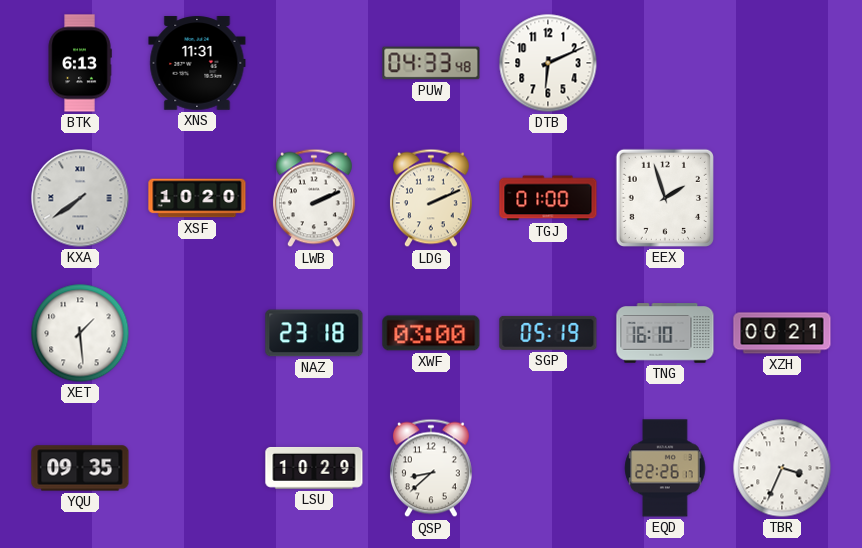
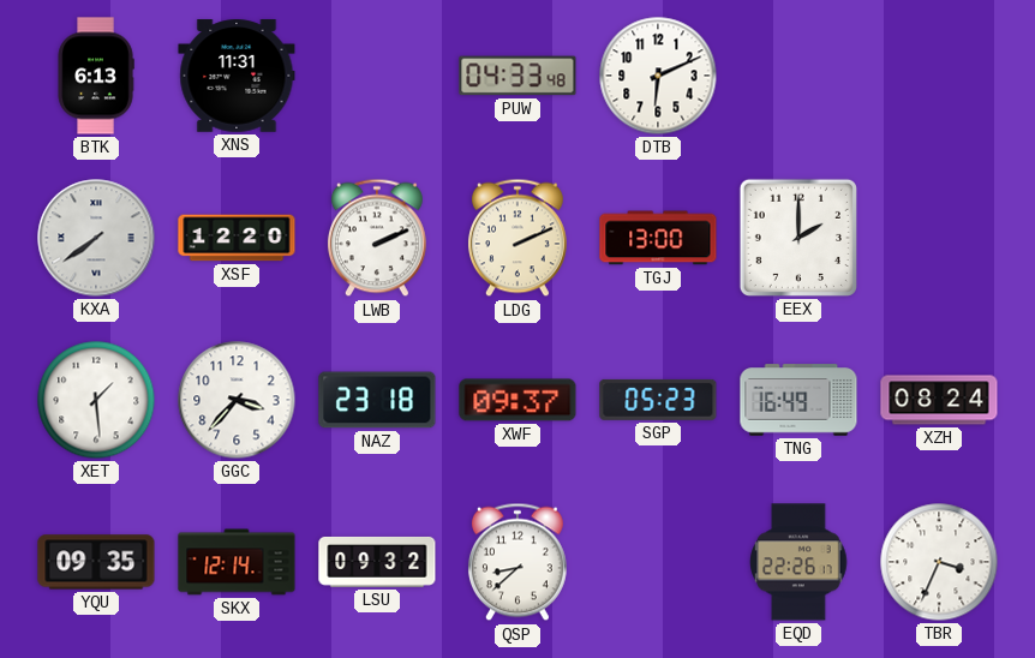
XSF: 10:20 -> 12:20 (237, 238)
TGJ: 01:00 -> 13:00 (658, 238)
EEX: 1:57 -> 2:00 (798, 238)
GGC: none -> 3:37 (237, 400)
XWF: 03:00 -> 09:37 (517, 400)
SGP: 05:19 -> 05:23 (658, 400)
TNG: 16:10 -> 16:49 (798, 400)
XZH: 00:21 -> 08:24 (939, 400)
SKX: none -> 12:14 (237, 562)
LSU: 10:29 -> 09:32 (377, 562)
